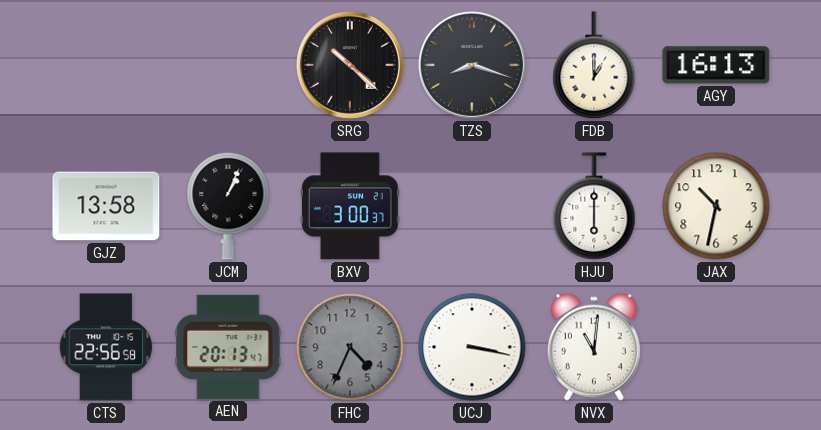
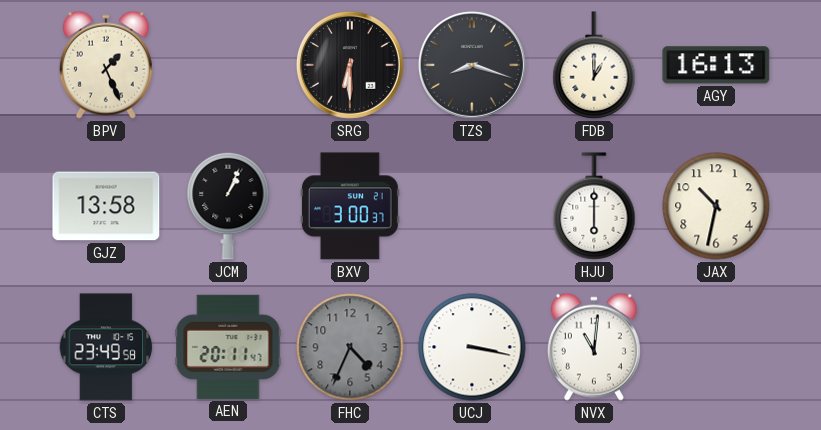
BPV: none -> 1:26 (106, 65)
SRG: 10:22 -> 6:30 (350, 65)
CTS: 22:56 -> 23:49 (106, 347)
AEN: 20:13 -> 20:11 (228, 347)
